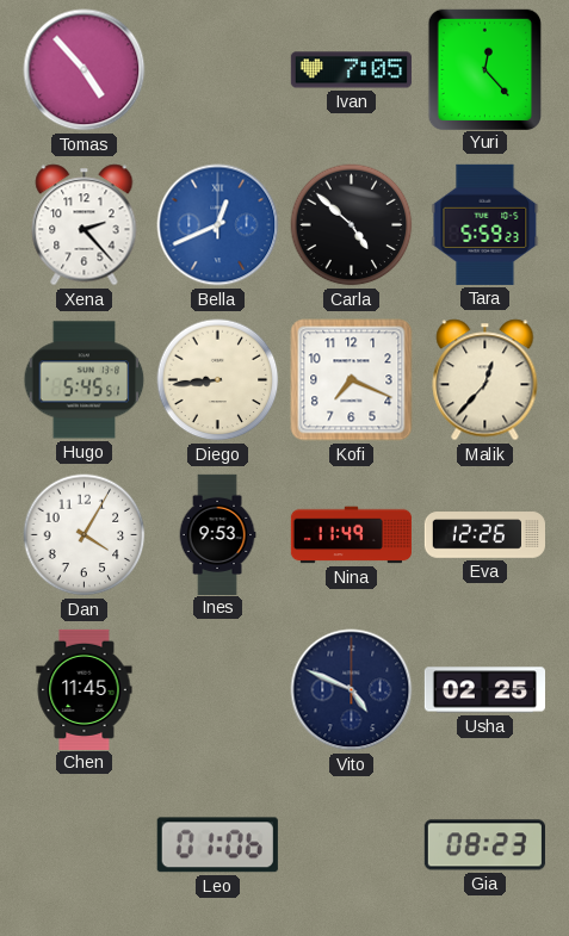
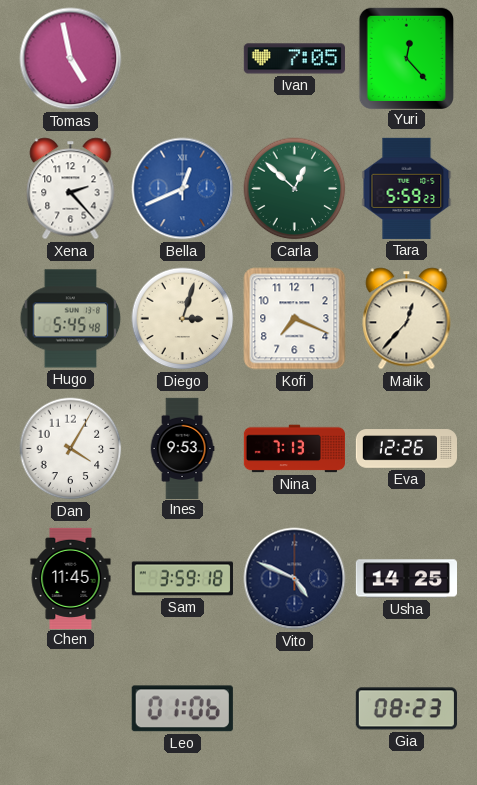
Tomas: 4:53 -> 4:58 (71, 59)
Carla: 4:52 -> 12:52 (295, 189)
Carla dial: black -> green (295, 189)
Hugo: 5:45:51 -> 5:45:48 (71, 319)
Diego: 8:44 -> 3:03 (183, 319)
Nina: 11:49 -> 7:13 (294, 449)
Sam: none -> 3:59 (182, 579)
Usha: 02:25 -> 14:25 (406, 579)
